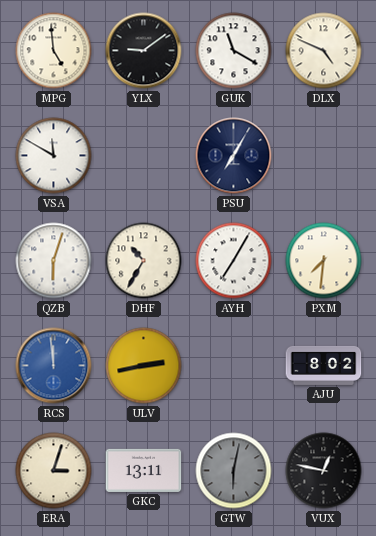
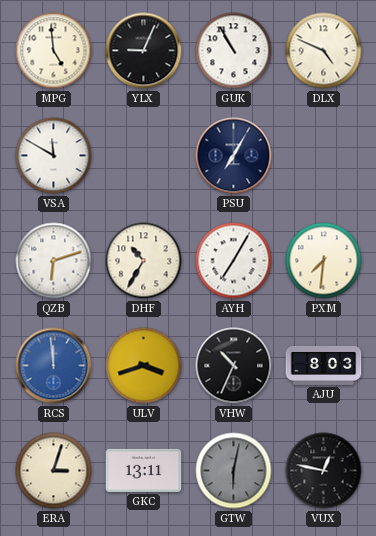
YLX: 9:09 -> 9:04 (144, 51)
GUK: 11:20 -> 10:55 (234, 51)
QZB: 6:03 -> 6:12 (54, 261)
ULV: 2:43 -> 3:42 (144, 366)
VHW: none -> 10:34 (234, 366)
AJU: 8:02 -> 8:03 (324, 365)
